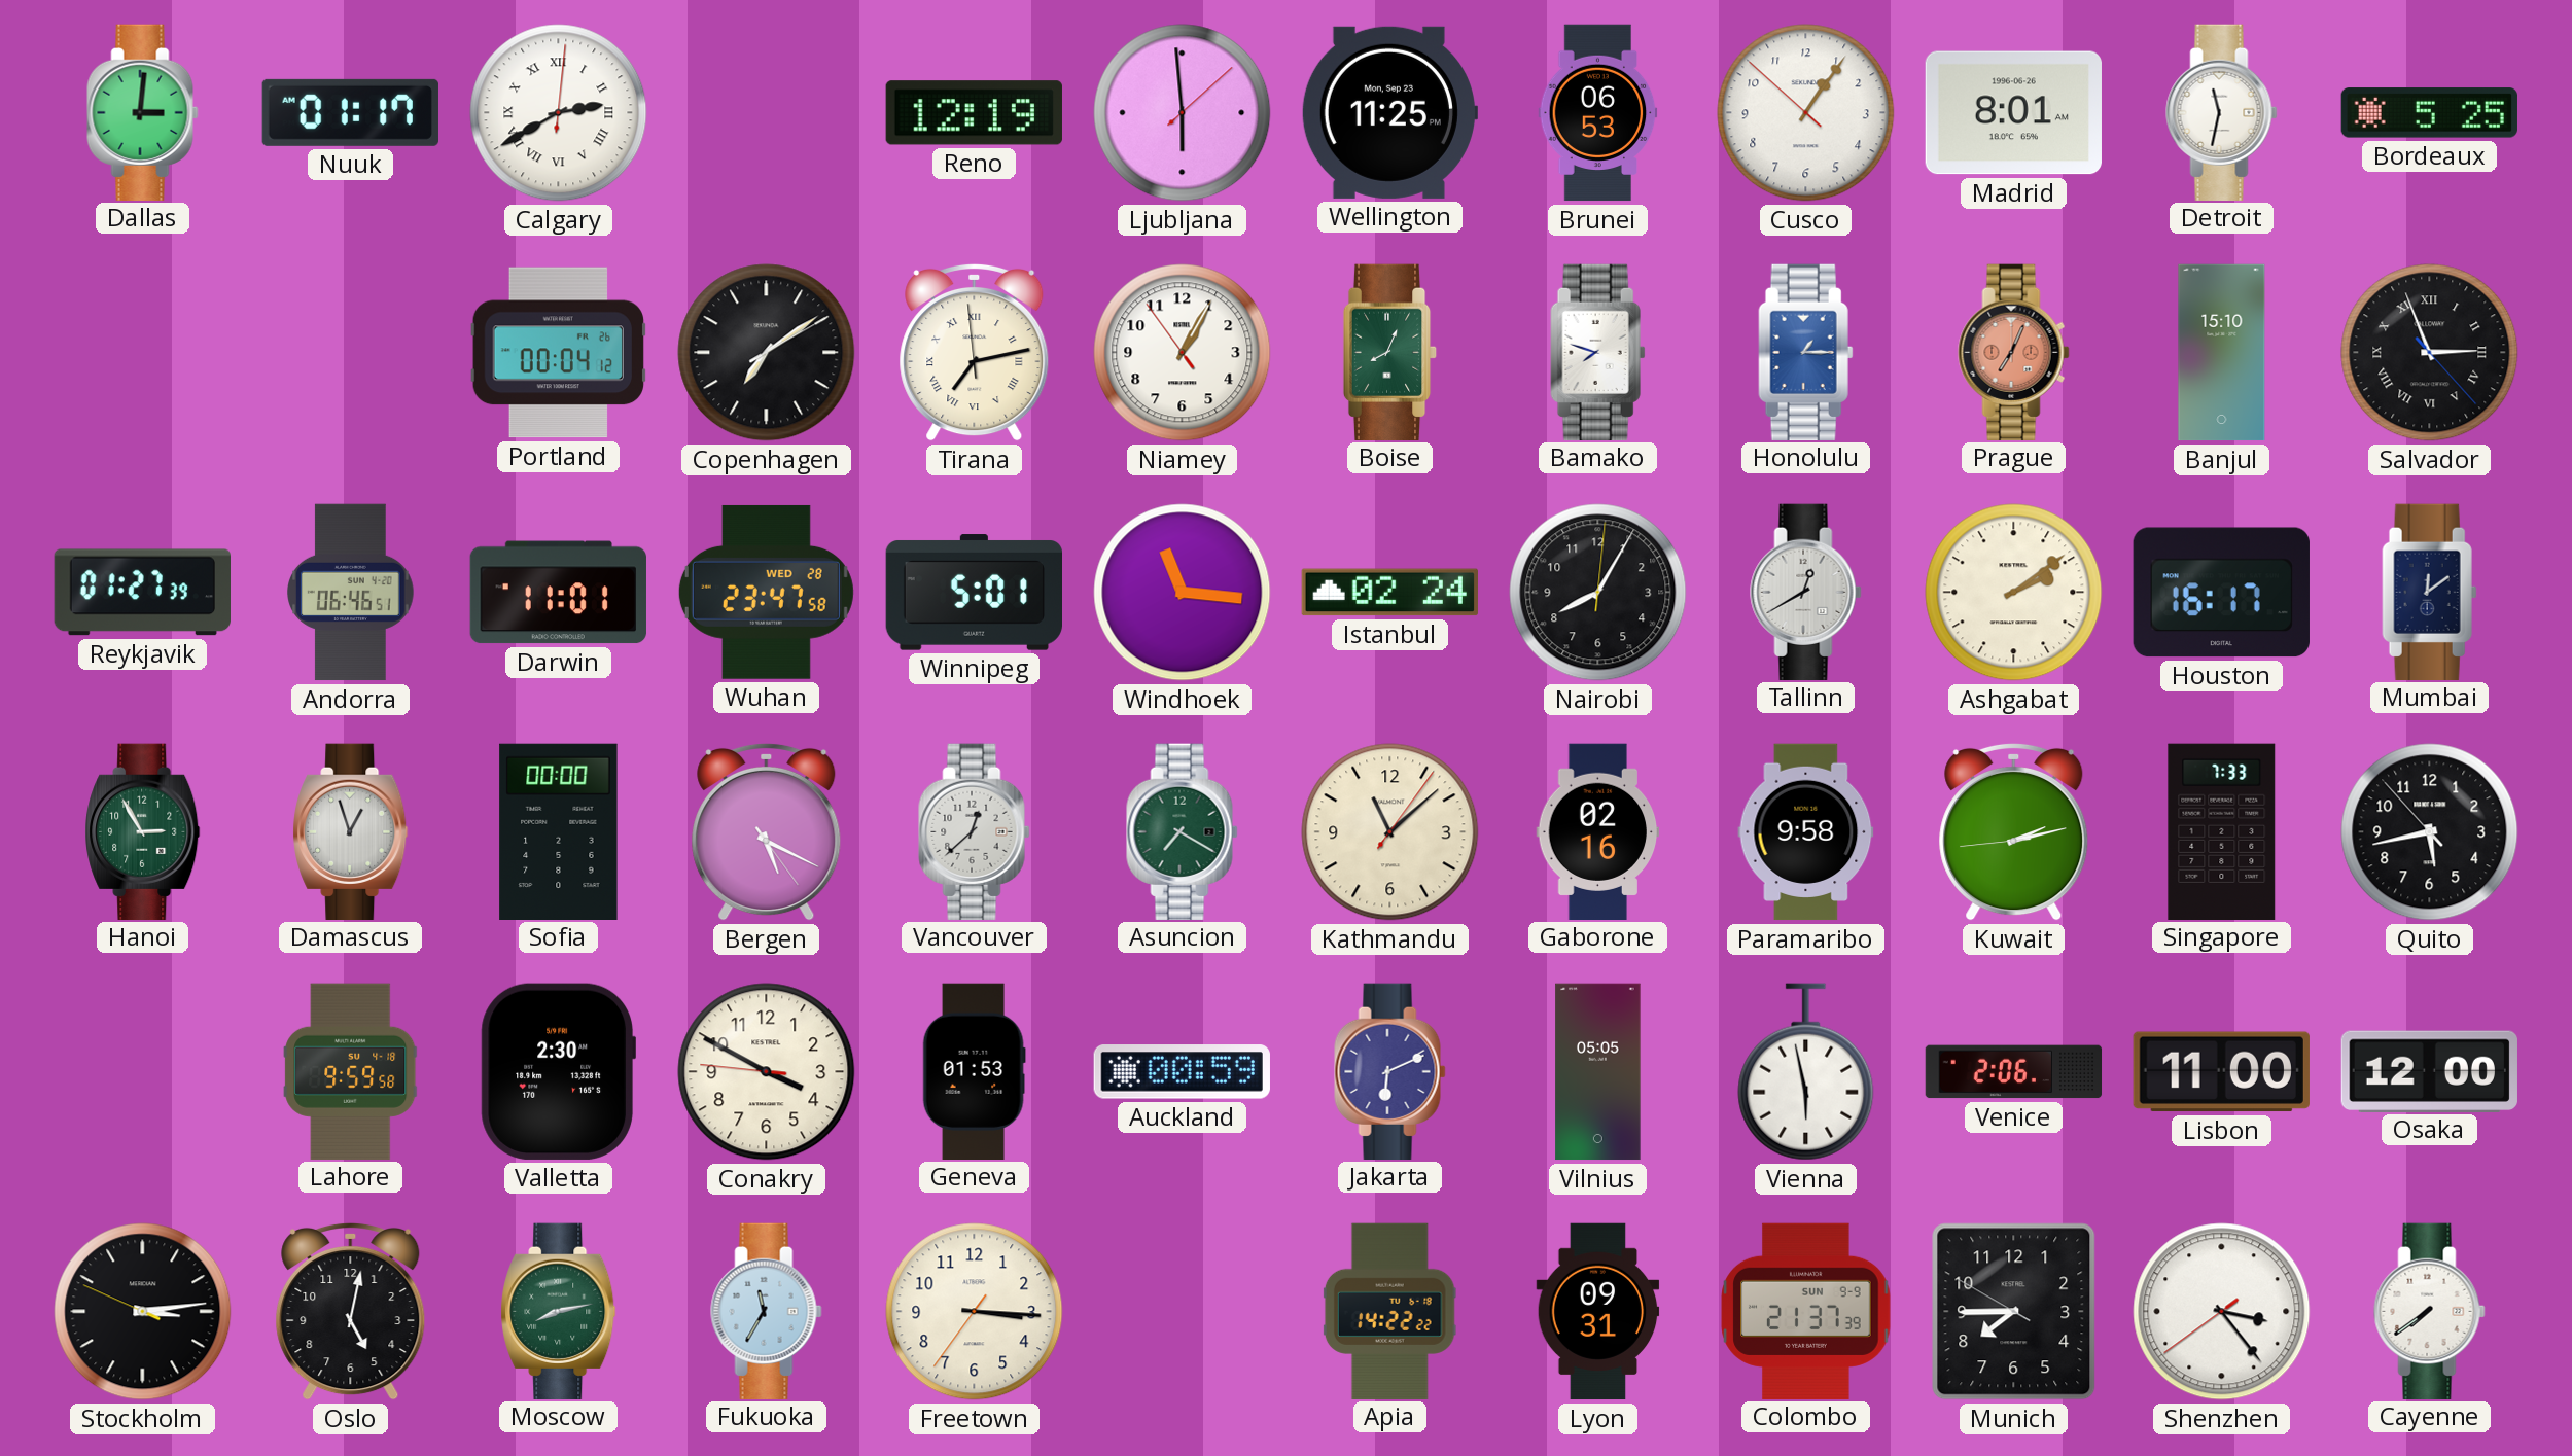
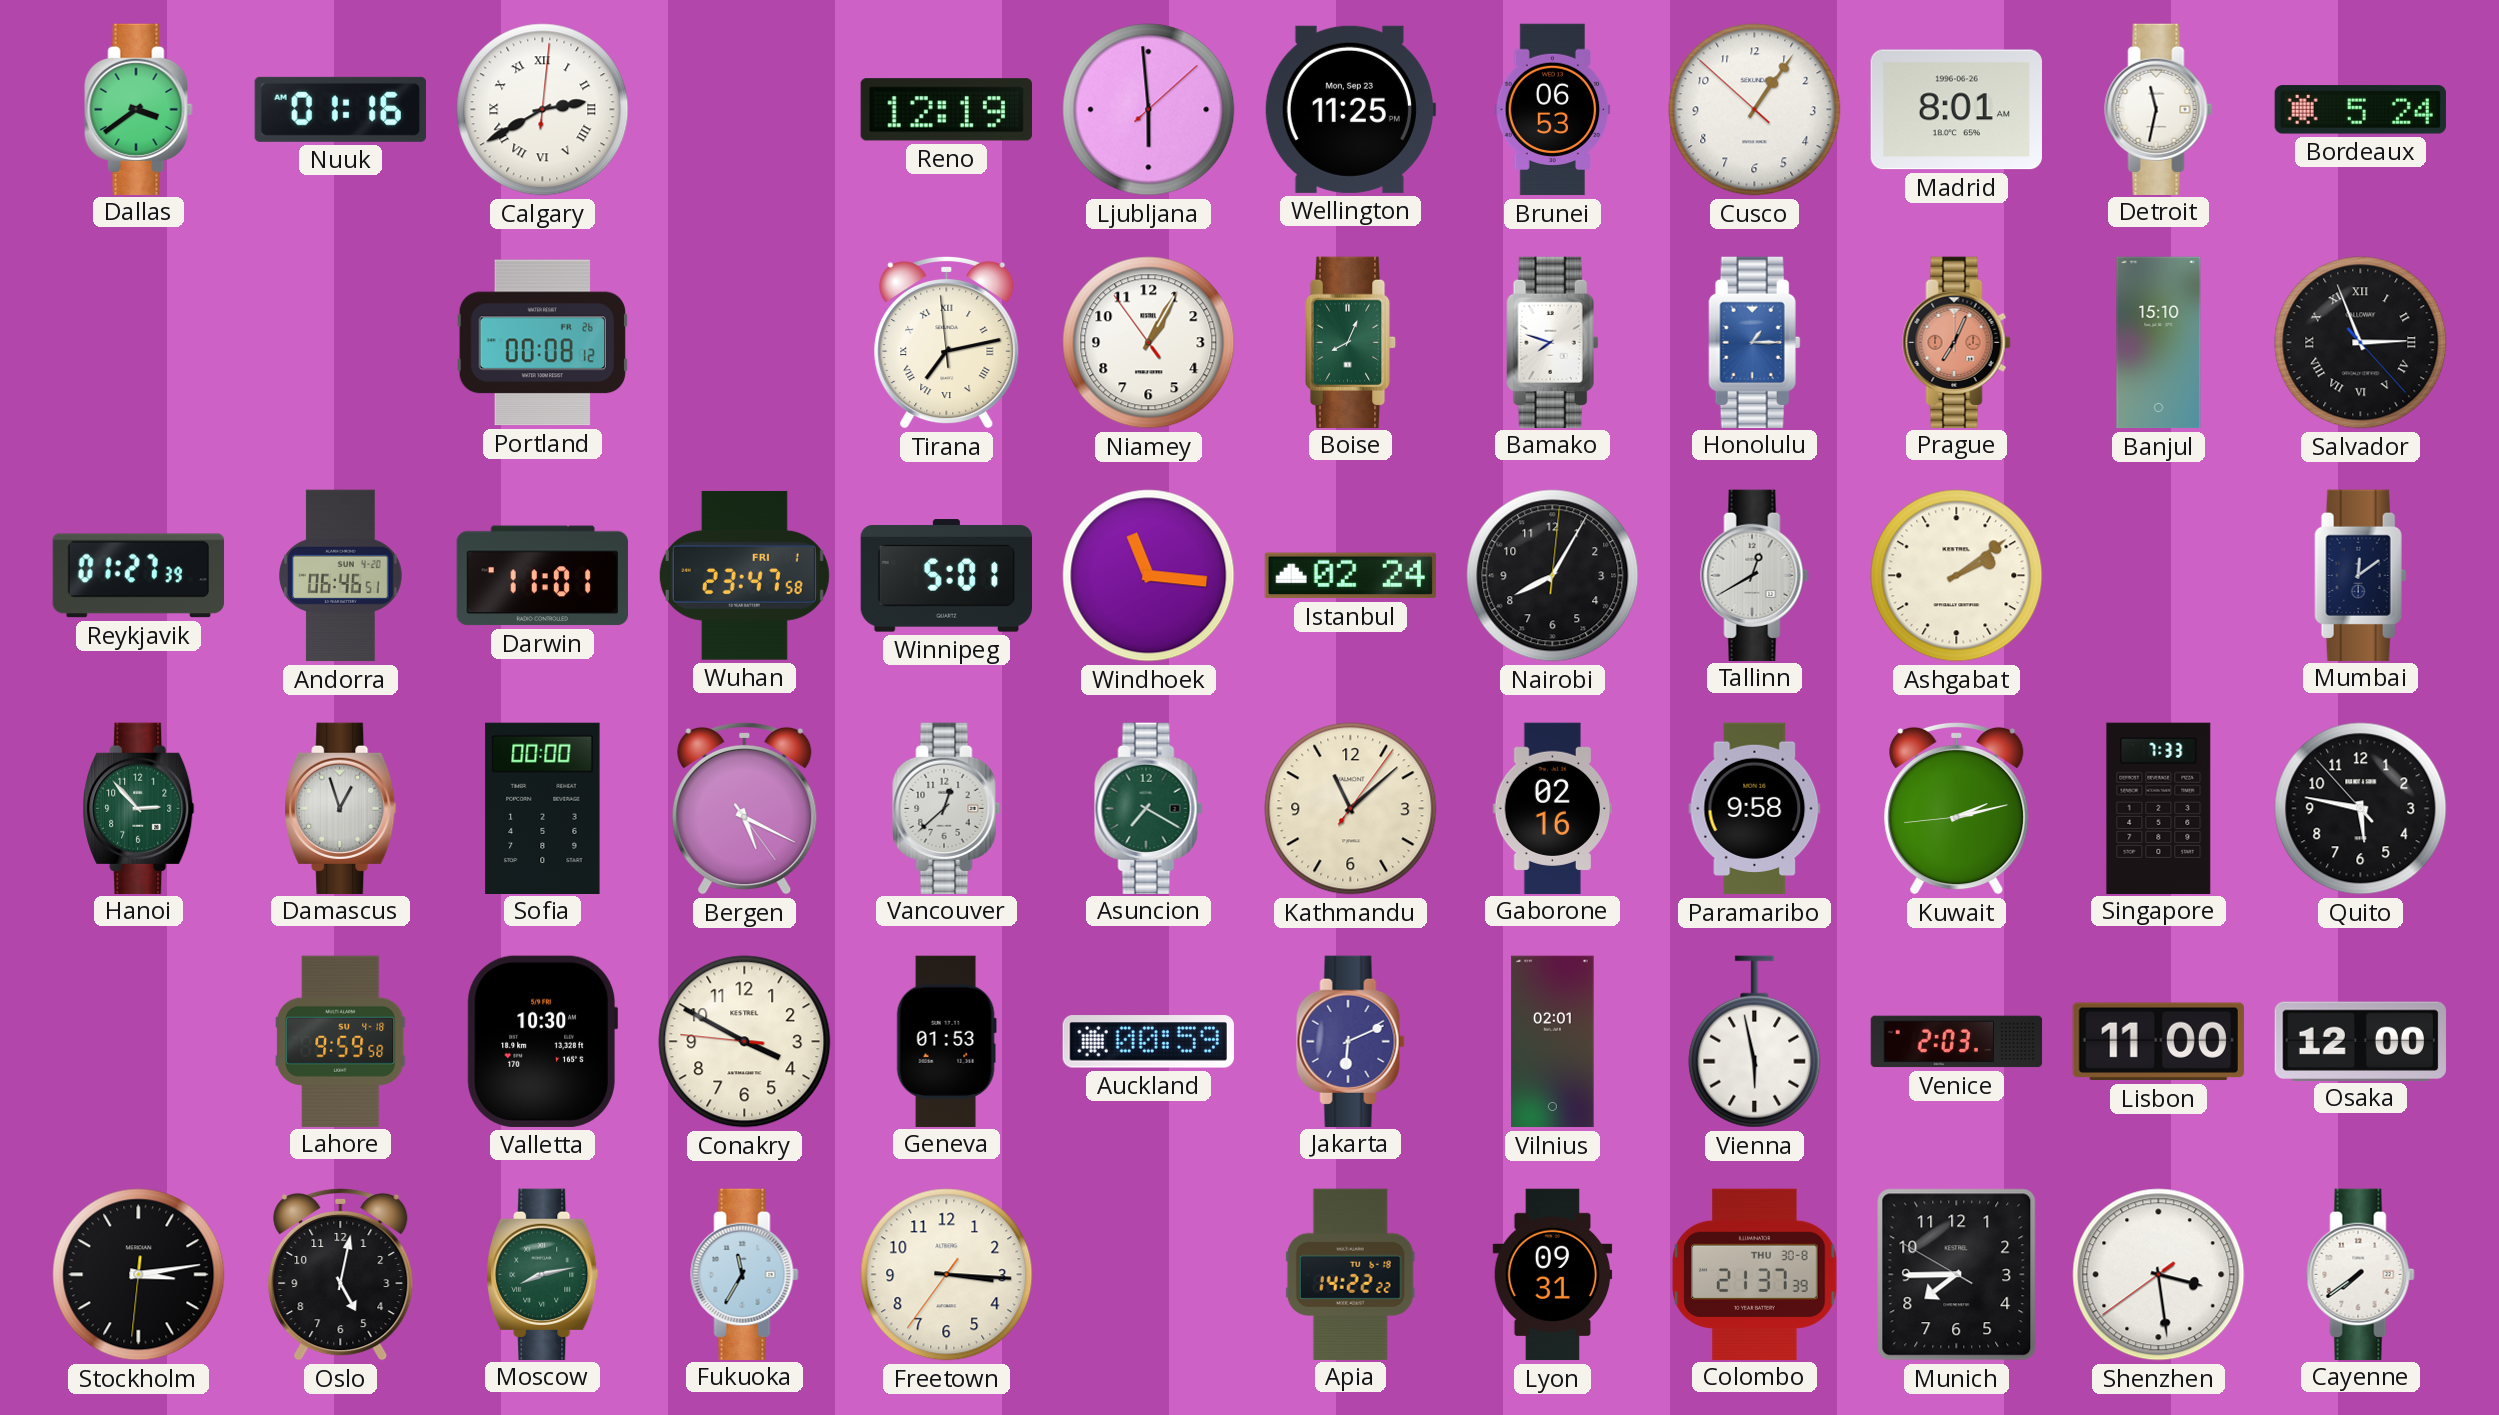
Dallas: 3:01 -> 3:39 (139, 109)
Nuuk: 01:17 -> 01:16 (340, 109)
Bordeaux: 5:25 -> 5:24 (2360, 110)
Portland: 00:04 -> 00:08 (542, 343)
Copenhagen: 7:09 -> none (767, 353)
Wuhan date: WED 28 -> FRI 1 (744, 575)
Houston: 16:17 -> none (2221, 593)
Hanoi: 2:55 -> 2:53 (139, 808)
Quito: 5:42 -> 5:46 (2361, 809)
Valletta: 2:30 -> 10:30 (542, 1041)
Vilnius: 05:05 -> 02:01 (1553, 1042)
Venice: 2:06 -> 2:03 (1957, 1042)
Stockholm: 3:13:49 -> 3:13:31 (139, 1275)
Colombo date: SUN 9-9 -> THU 30-8 (1755, 1274)
Shenzhen: 3:23 -> 3:28 (2159, 1275)
